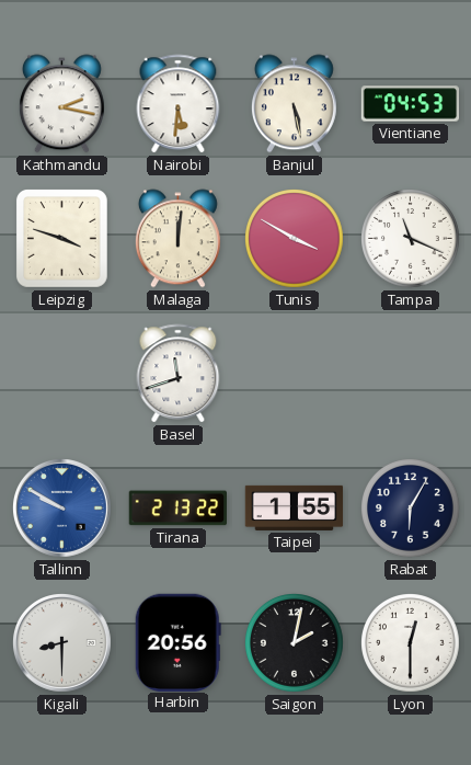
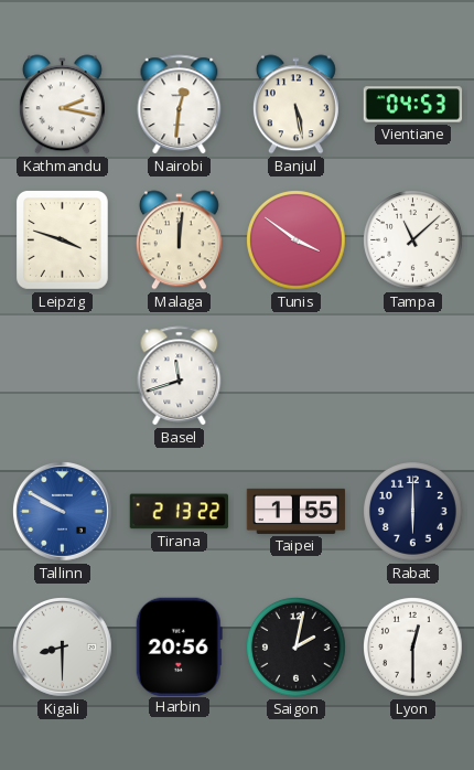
Nairobi: 5:31 -> 12:31 (180, 105)
Tunis: 3:50 -> 3:51 (297, 240)
Tampa: 11:19 -> 11:08 (413, 240)
Rabat: 6:05 -> 6:00 (413, 512)
